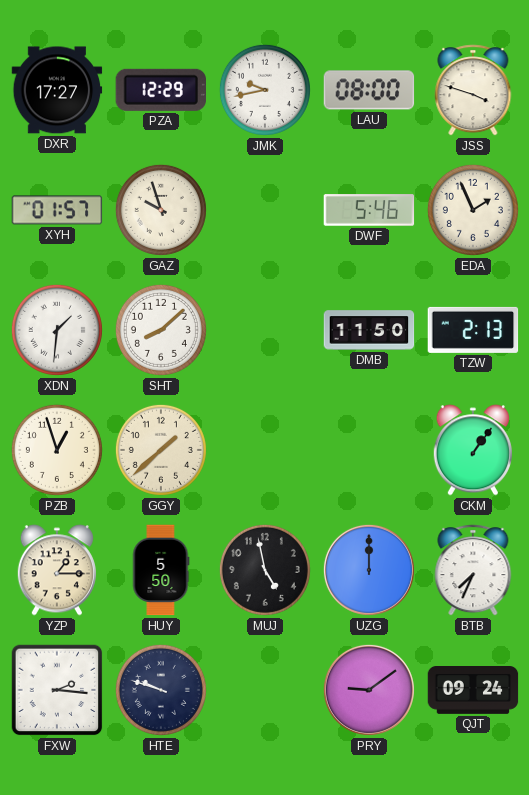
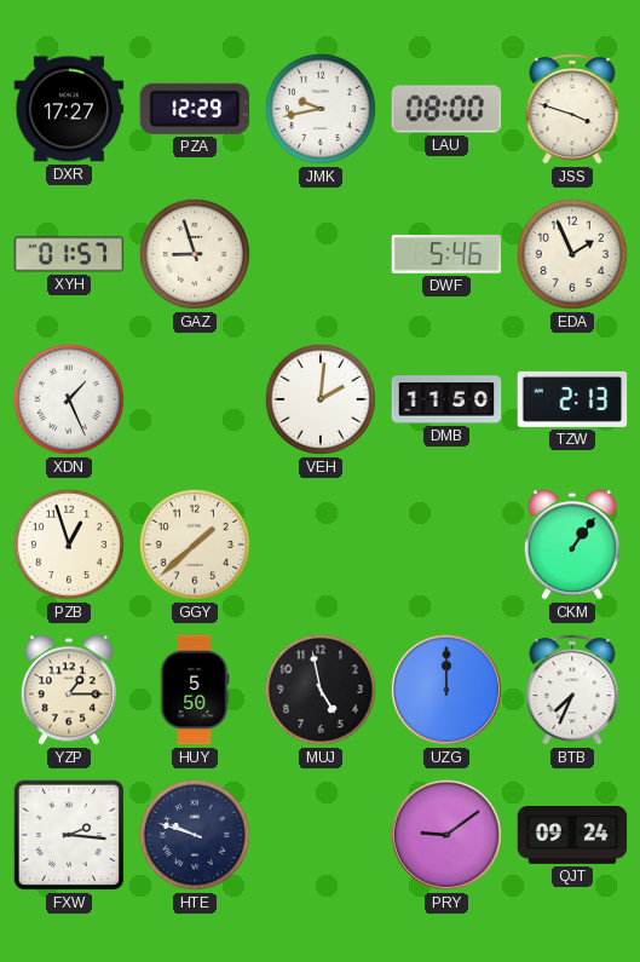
GAZ: 9:57 -> 8:57 (195, 254)
XDN: 1:31 -> 1:26 (69, 399)
SHT: 8:08 -> none (161, 330)
VEH: none -> 2:01 (321, 399)
